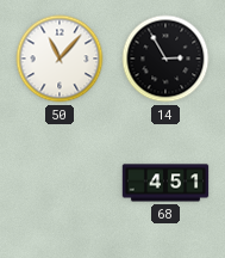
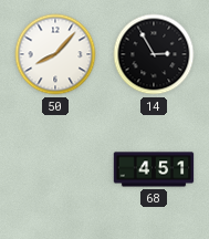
50: 11:07 -> 8:07 (55, 54)
